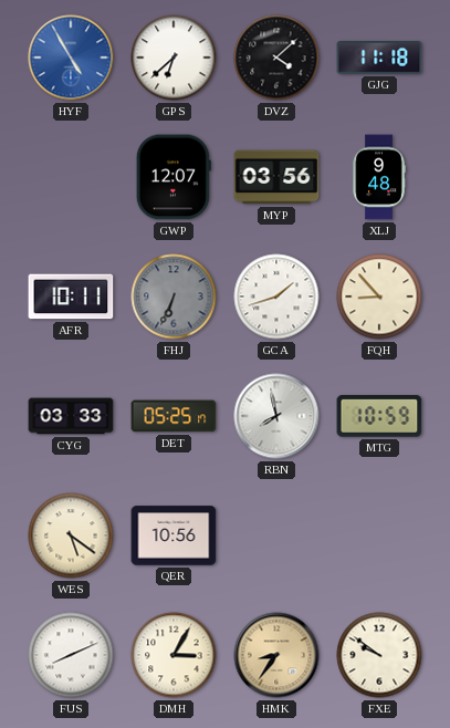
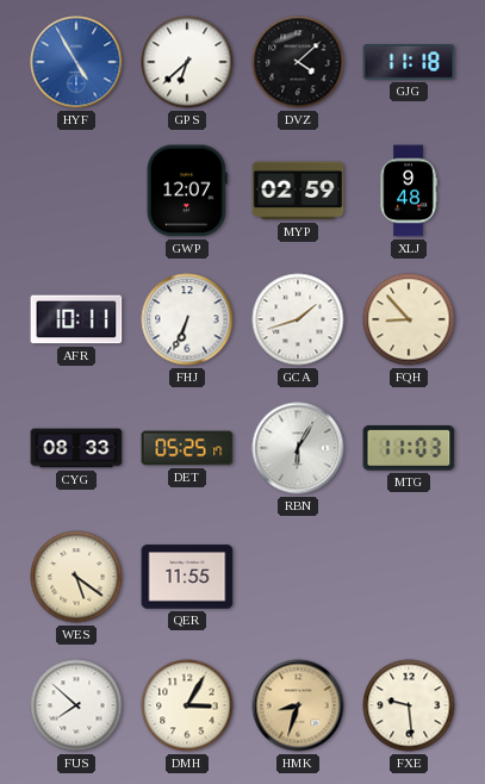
MYP: 03:56 -> 02:59 (298, 191)
FHJ dial: grey -> white (187, 319)
CYG: 03:33 -> 08:33 (76, 448)
RBN: 7:58 -> 6:05 (298, 448)
MTG: 10:59 -> 11:03 (409, 448)
QER: 10:56 -> 11:55 (187, 577)
FUS: 8:11 -> 7:52 (76, 705)
HMK: 8:36 -> 8:33 (298, 705)
FXE: 9:51 -> 9:29 (409, 705)
